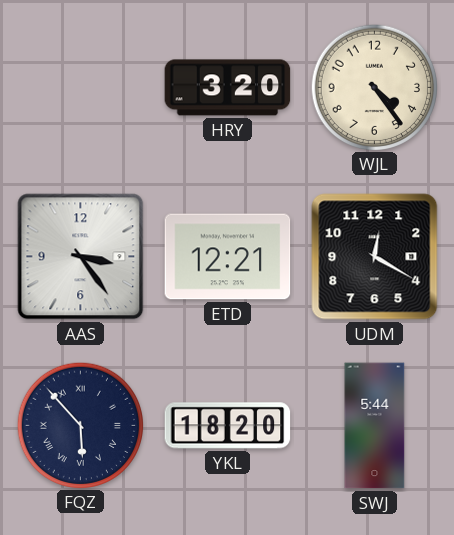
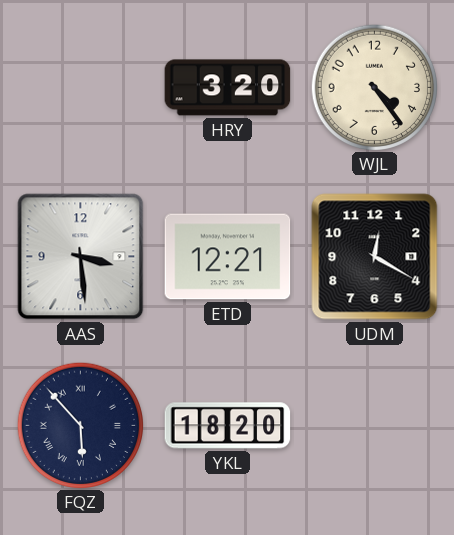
AAS: 3:24 -> 3:29 (81, 257)
SWJ: 5:44 -> none (375, 426)
